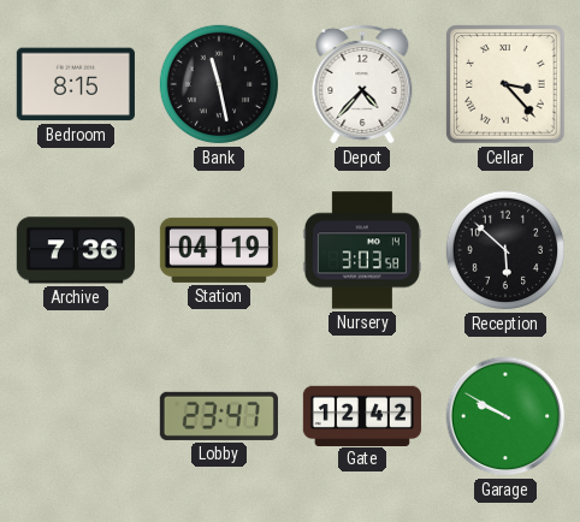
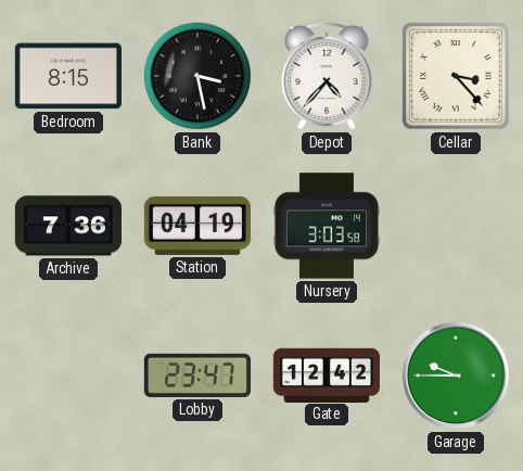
Bank: 11:28 -> 3:28 (197, 76)
Reception: 5:52 -> none (505, 250)
Garage: 9:50 -> 9:45 (456, 375)
